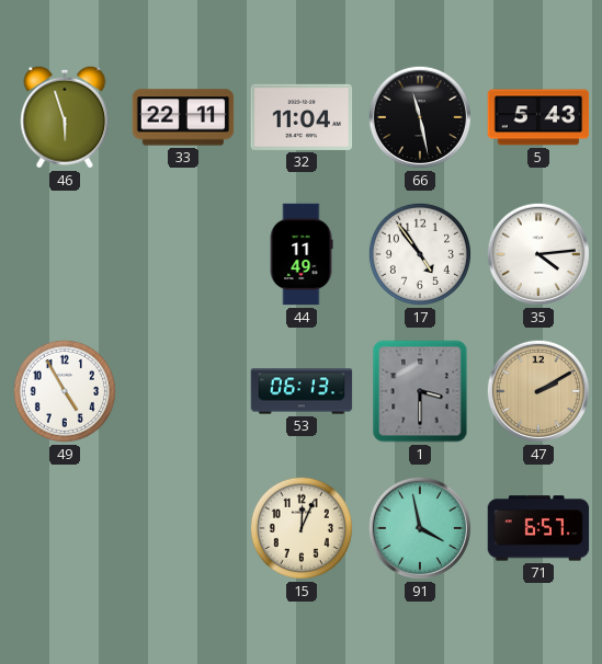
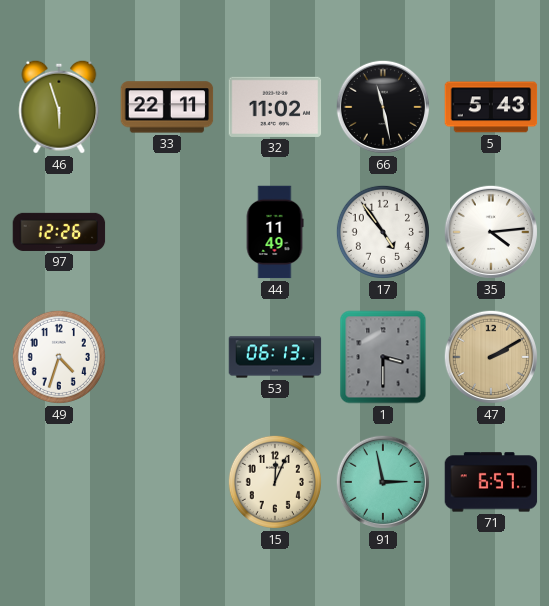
32: 11:04 -> 11:02 (275, 107)
97: none -> 12:26 (59, 232)
49: 4:55 -> 4:33 (59, 357)
91: 3:58 -> 2:58 (383, 482)
